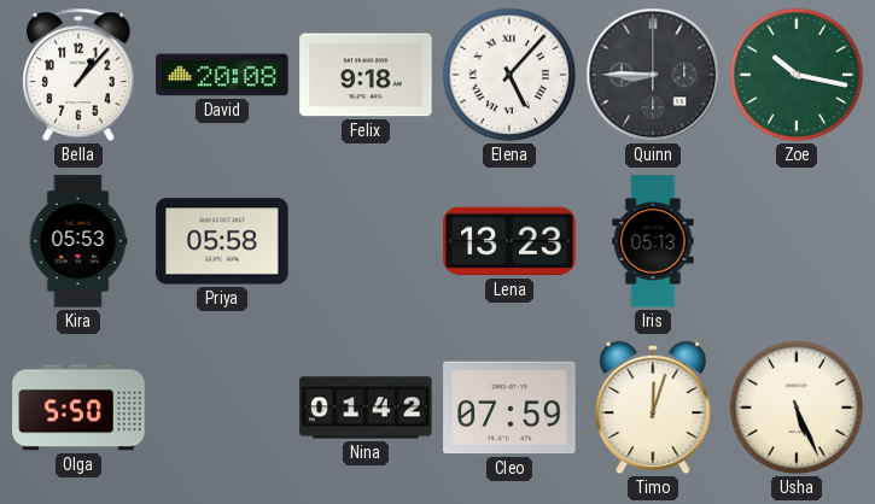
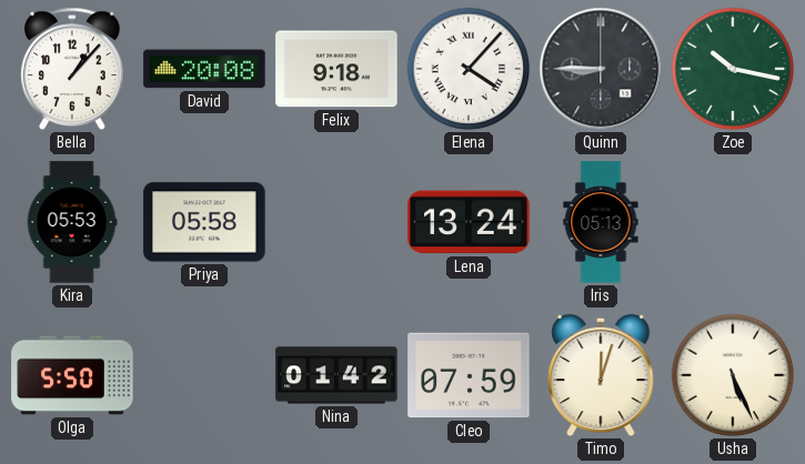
Elena: 5:07 -> 4:07 (469, 69)
Lena: 13:23 -> 13:24 (469, 222)
